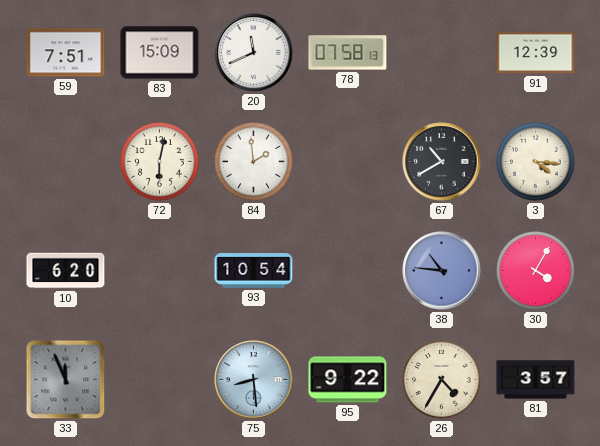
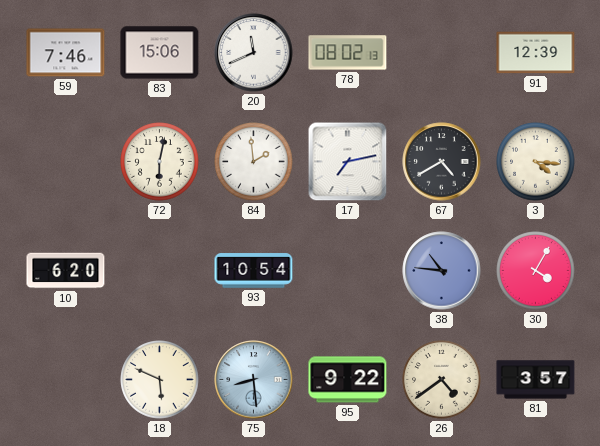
59: 7:51 -> 7:46 (66, 53)
83: 15:09 -> 15:06 (160, 53)
78: 07:58 -> 08:02 (348, 53)
17: none -> 7:13 (348, 162)
67: 10:40 -> 4:40 (442, 162)
33: 11:56 -> none (66, 380)
18: none -> 5:49 (160, 380)
26: 4:35 -> 4:39 (442, 380)
